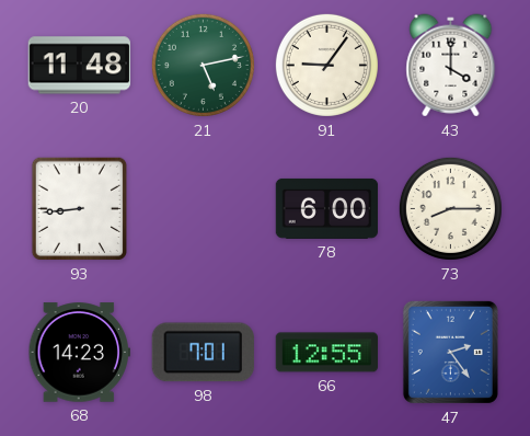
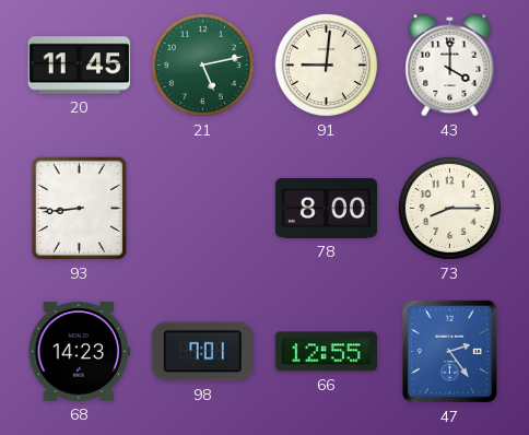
20: 11:48 -> 11:45 (79, 66)
91: 9:06 -> 9:01 (326, 64)
78: 6:00 -> 8:00 (327, 208)
